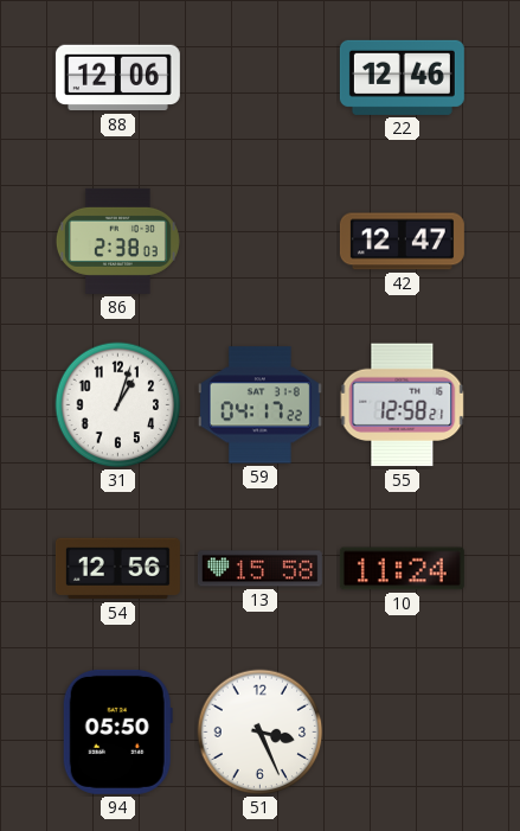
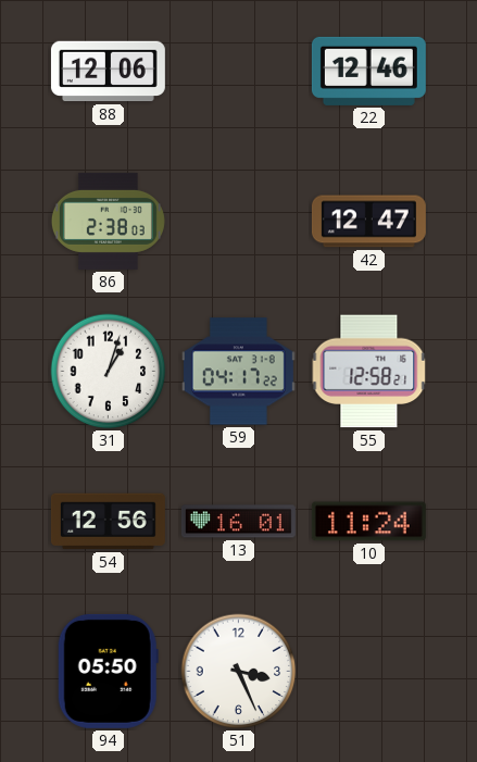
13: 15:58 -> 16:01 (238, 522)
